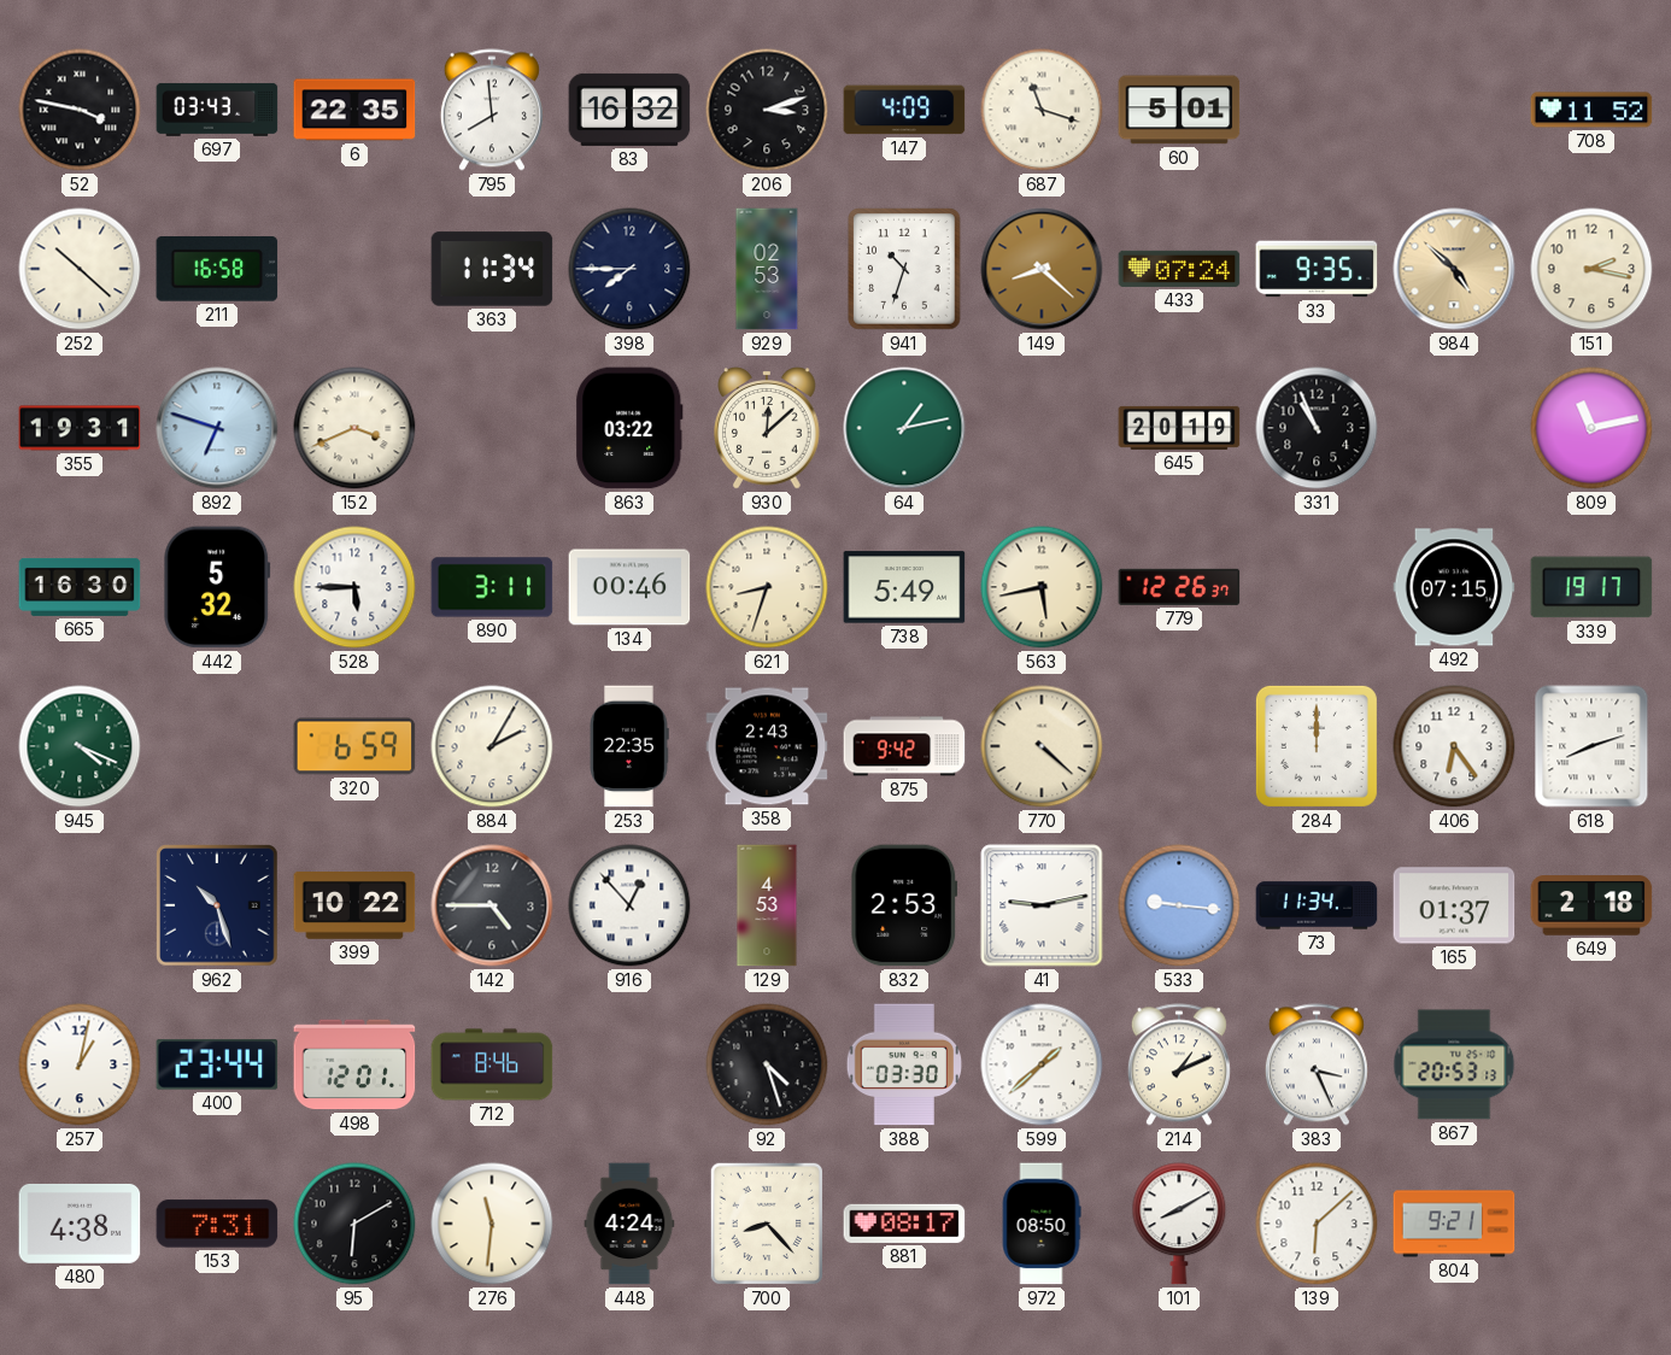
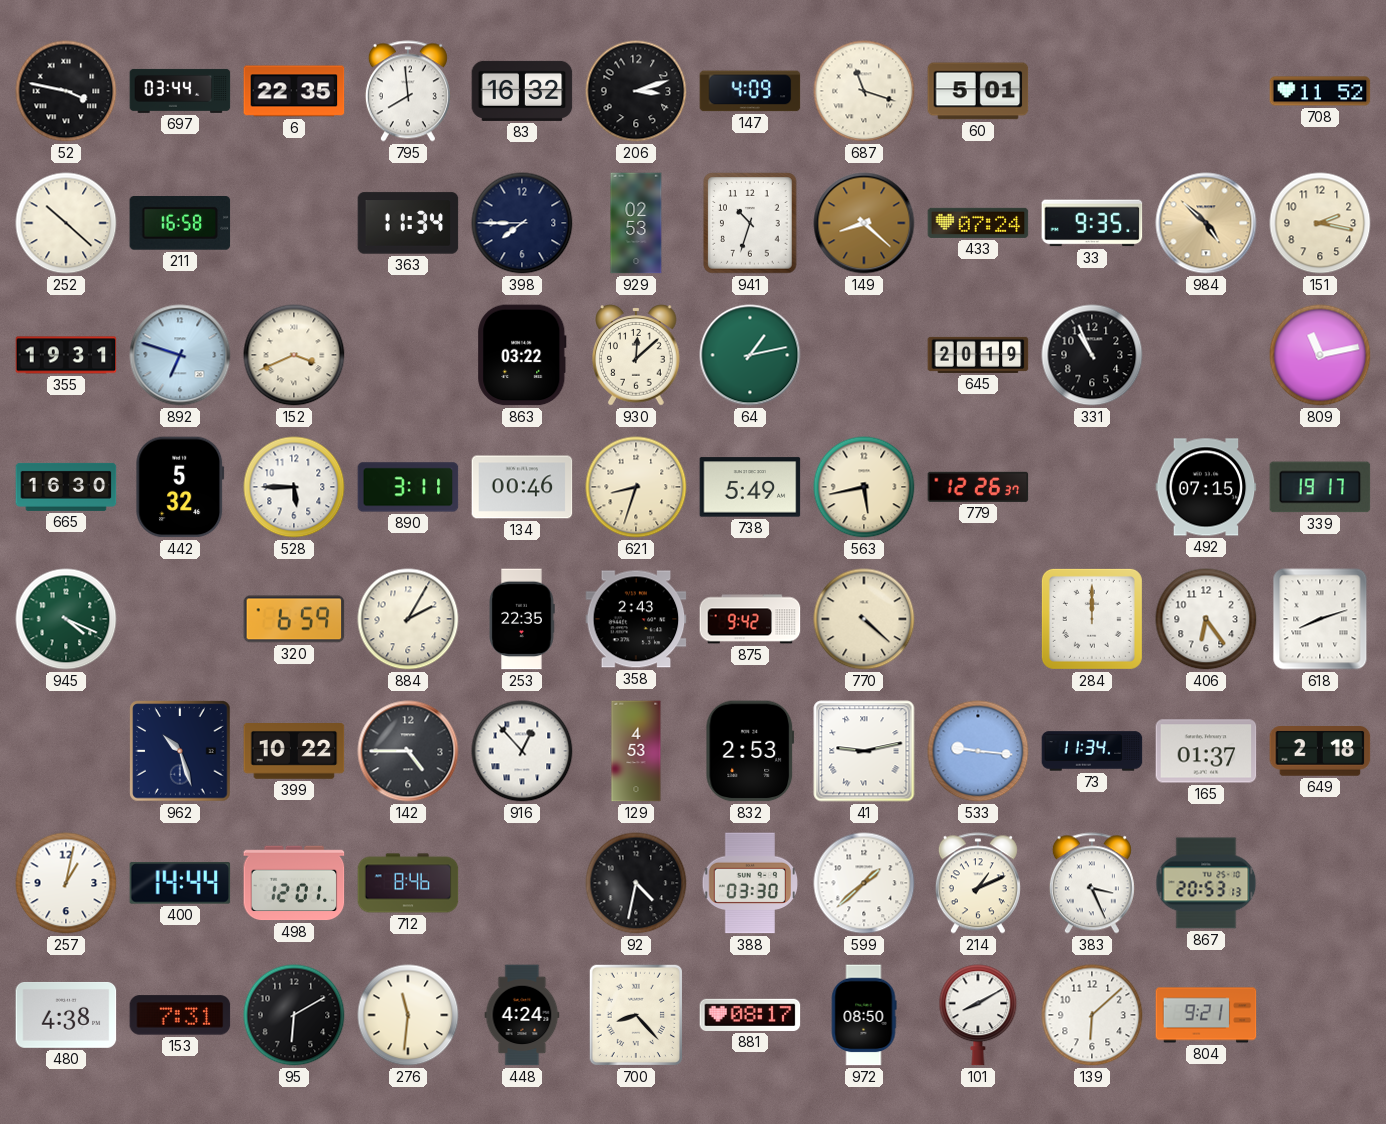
697: 03:43 -> 03:44 (180, 91)
400: 23:44 -> 14:44 (180, 883)
92: 4:27 -> 4:32 (636, 883)
